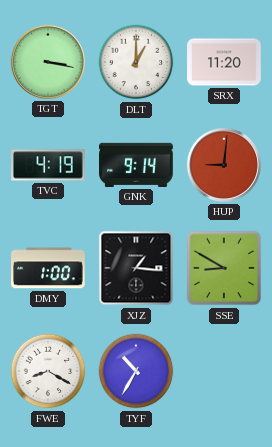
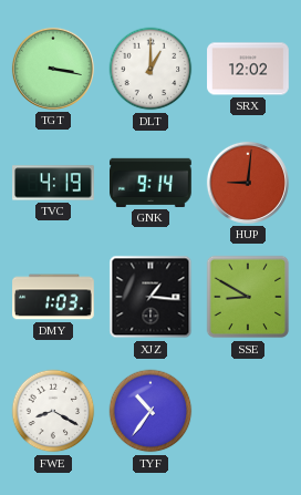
SRX: 11:20 -> 12:02 (248, 69)
DMY: 1:00 -> 1:03 (53, 297)
TYF: 10:35 -> 10:36 (150, 411)
